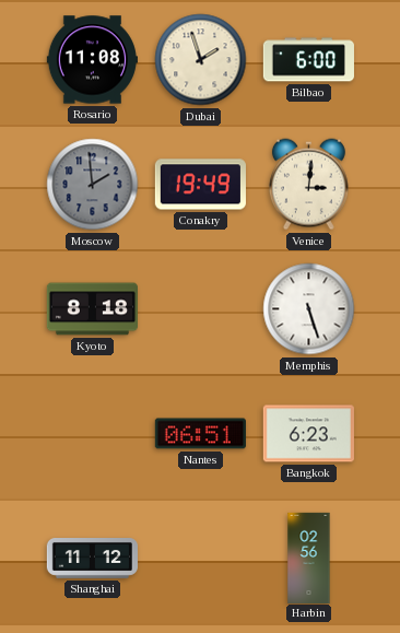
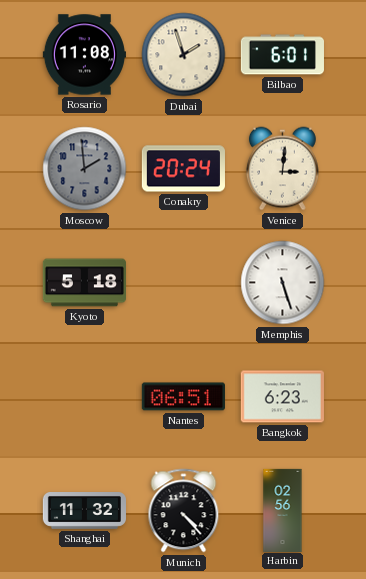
Bilbao: 6:00 -> 6:01 (282, 55)
Conakry: 19:49 -> 20:24 (183, 169)
Kyoto: 8:18 -> 5:18 (84, 283)
Shanghai: 11:12 -> 11:32 (84, 511)
Munich: none -> 4:23 (184, 511)
